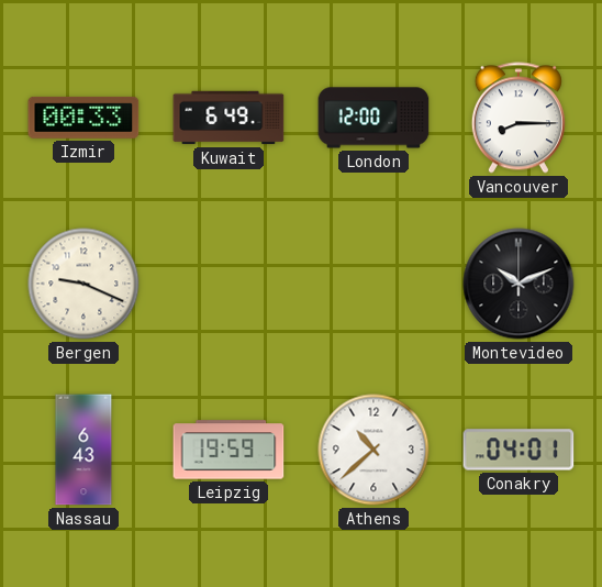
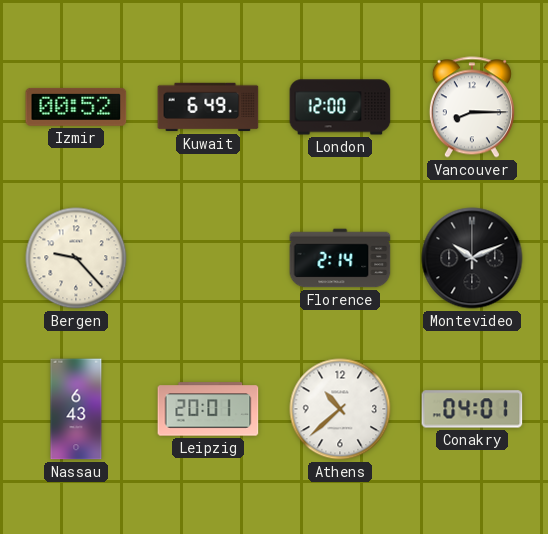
Izmir: 00:33 -> 00:52 (76, 107)
Bergen: 9:19 -> 9:23 (76, 258)
Florence: none -> 2:14 (340, 258)
Leipzig: 19:59 -> 20:01 (208, 409)
